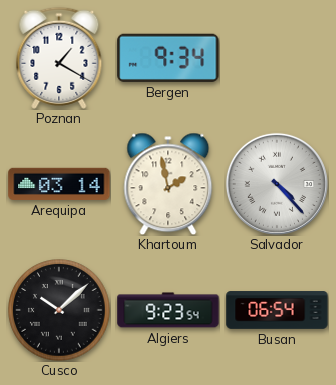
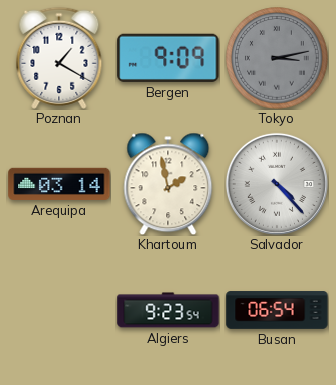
Bergen: 9:34 -> 9:09 (168, 58)
Tokyo: none -> 3:13 (277, 58)
Cusco: 10:08 -> none (59, 310)
